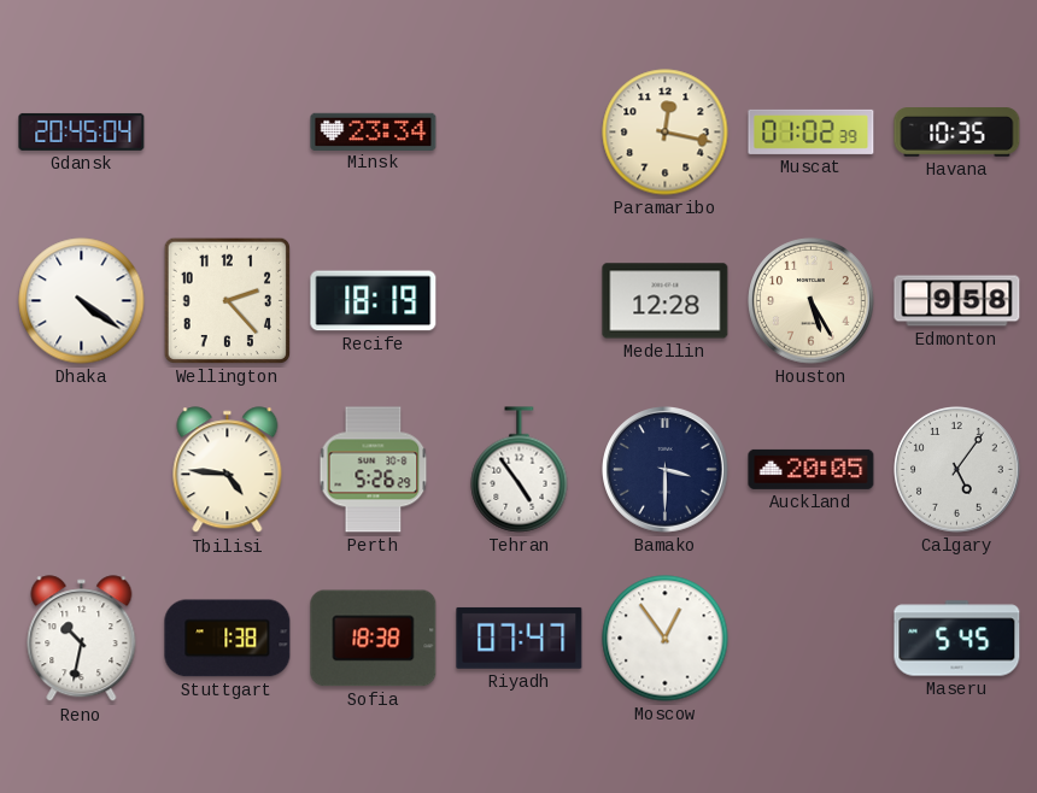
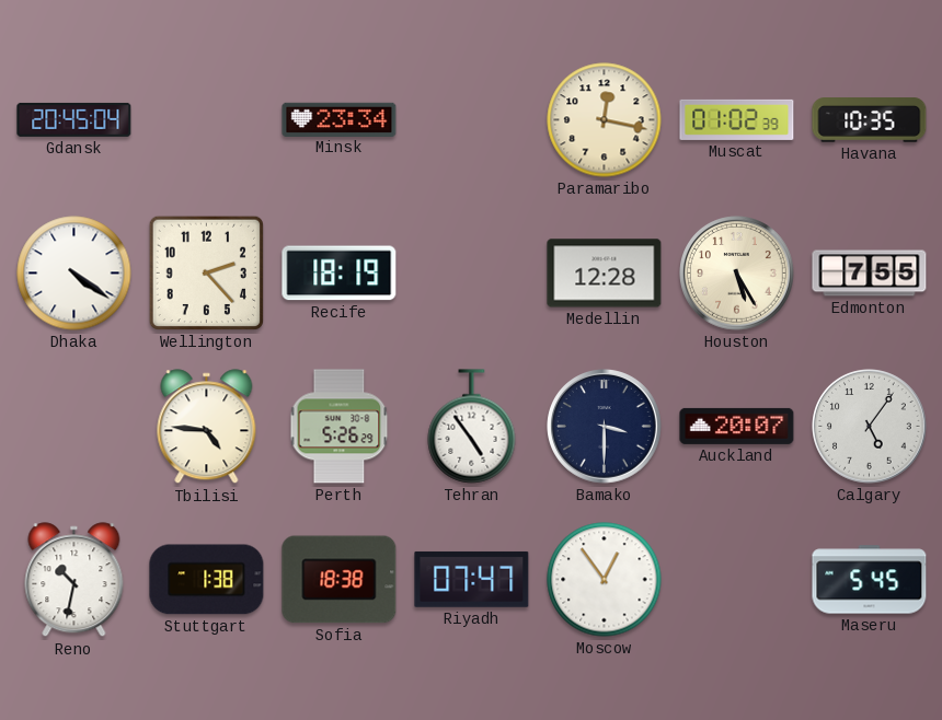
Edmonton: 9:58 -> 7:55 (870, 274)
Auckland: 20:05 -> 20:07 (737, 426)
